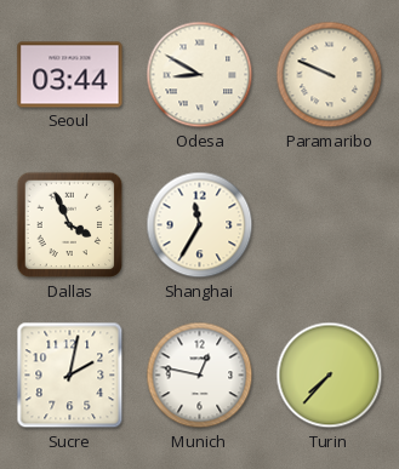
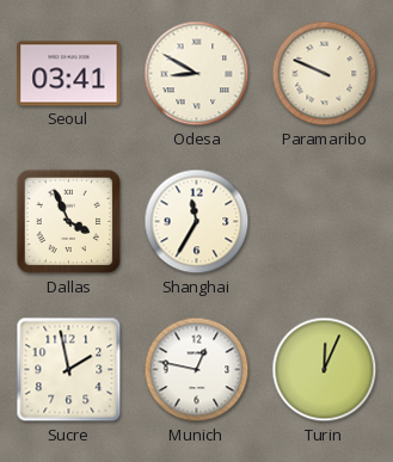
Seoul: 03:44 -> 03:41 (69, 74)
Sucre: 2:02 -> 1:58 (69, 370)
Turin: 7:37 -> 12:04 (325, 370)
